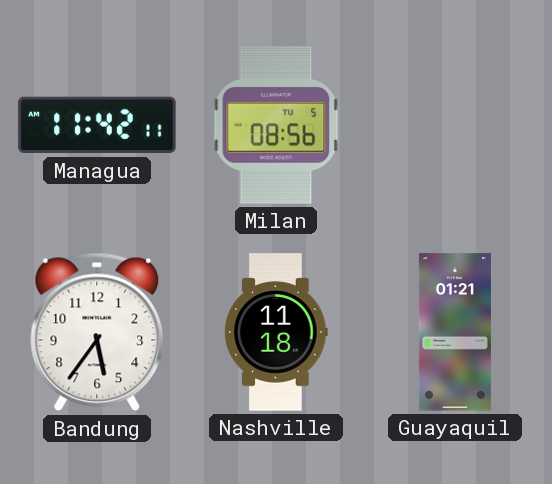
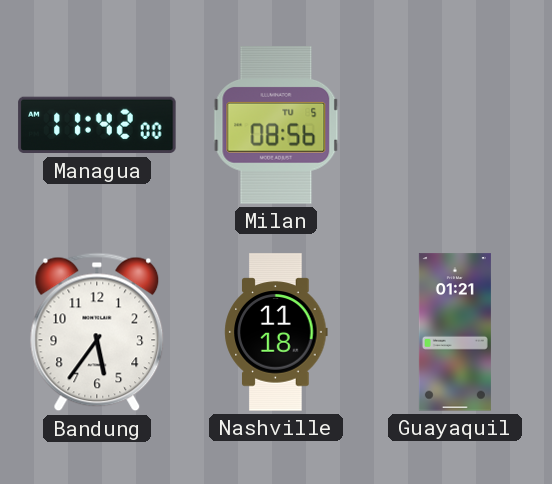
Managua: 11:42:11 -> 11:42:00 (97, 125)
